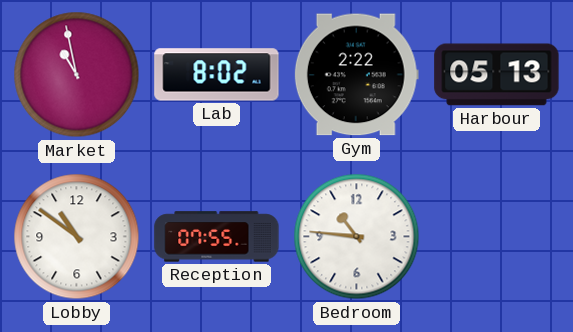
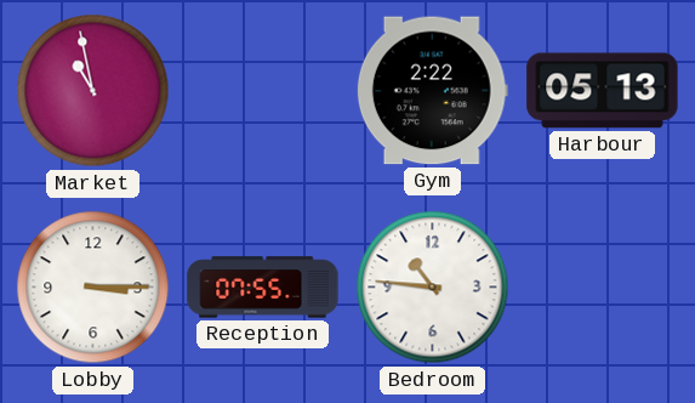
Lab: 8:02 -> none (217, 75)
Lobby: 10:51 -> 3:15 (93, 288)
